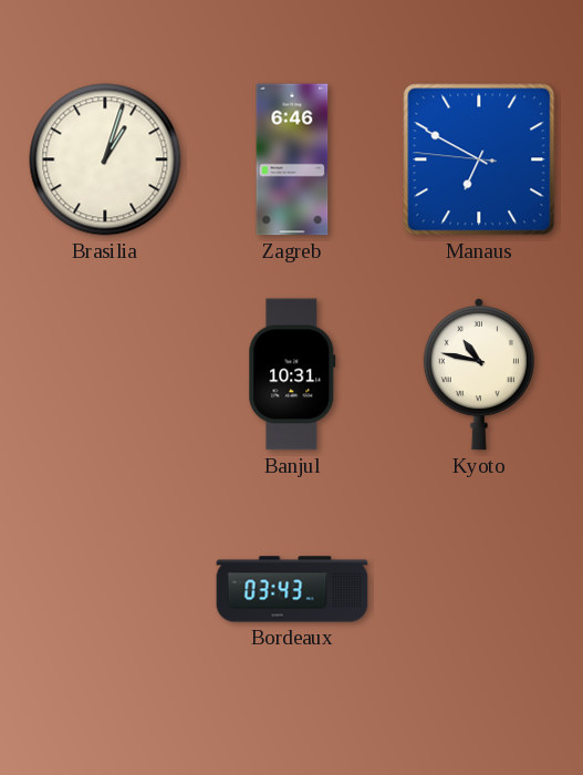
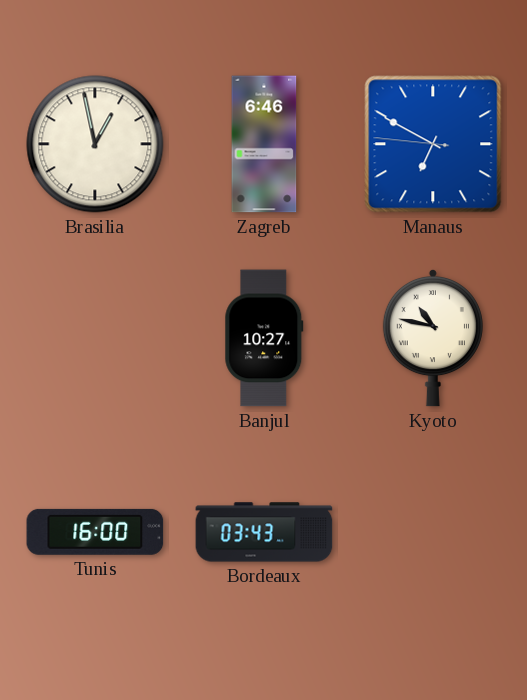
Brasilia: 1:03 -> 12:58 (95, 144)
Banjul: 10:31 -> 10:27 (264, 338)
Tunis: none -> 16:00 (95, 532)
